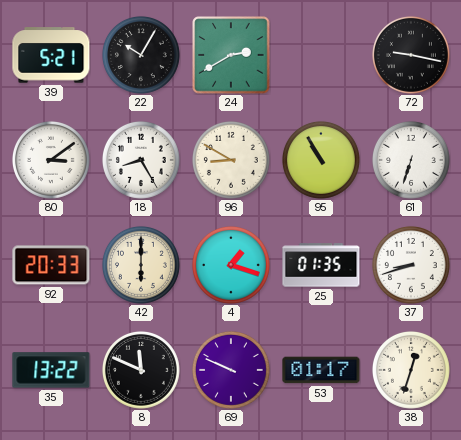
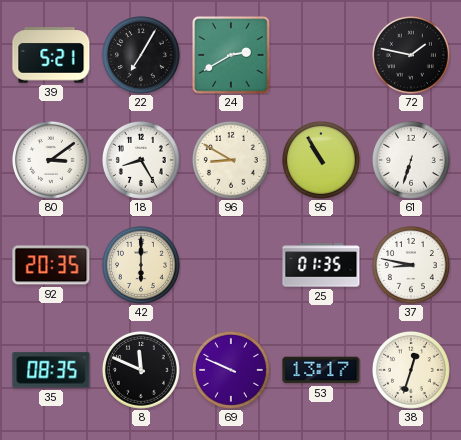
22: 10:05 -> 7:05 (141, 55)
72: 9:17 -> 1:47 (411, 55)
92: 20:33 -> 20:35 (51, 265)
4: 1:18 -> none (231, 265)
37: 8:42 -> 8:47 (411, 265)
35: 13:22 -> 08:35 (51, 370)
53: 01:17 -> 13:17 (321, 370)
